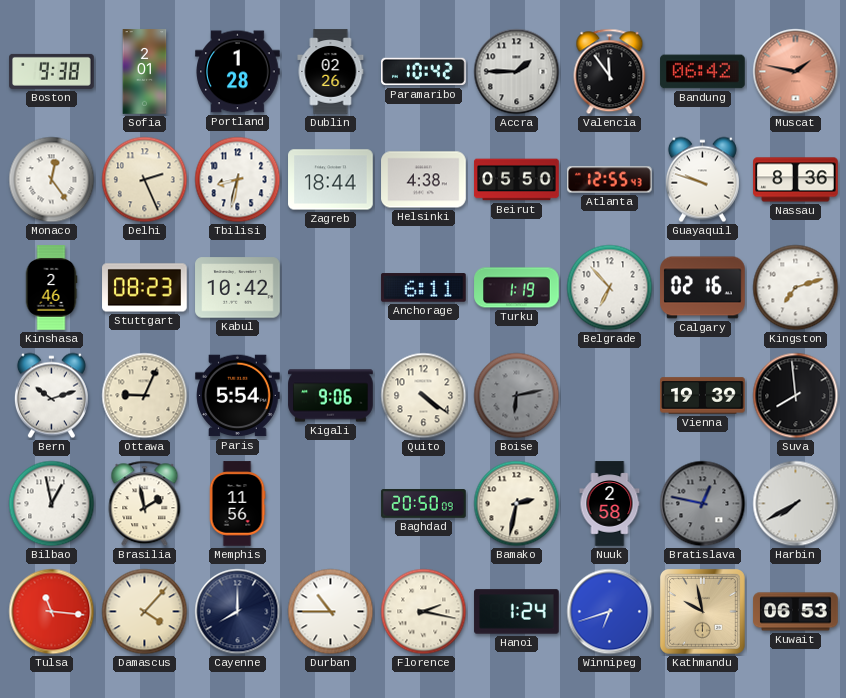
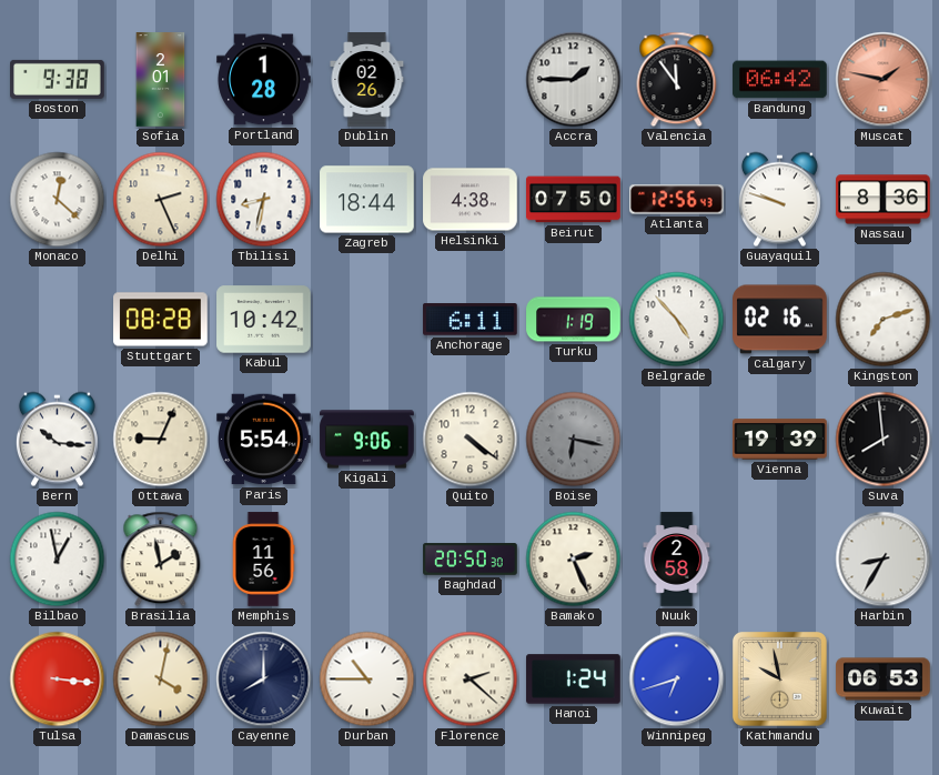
Paramaribo: 10:42 -> none (424, 72)
Monaco: 12:24 -> 12:22 (58, 200)
Beirut: 05:50 -> 07:50 (574, 200)
Atlanta: 12:55 -> 12:56 (677, 200)
Kinshasa: 2:46 -> none (51, 288)
Stuttgart: 08:23 -> 08:28 (161, 320)
Belgrade: 6:53 -> 4:53 (677, 320)
Bern: 10:12 -> 10:16 (57, 440)
Boise: 6:13 -> 6:17 (574, 440)
Baghdad: 20:50:09 -> 20:50:30 (471, 560)
Bamako: 2:32 -> 2:26 (574, 560)
Bratislava: 12:47 -> none (703, 504)
Harbin: 7:40 -> 8:35 (884, 560)
Tulsa: 11:16 -> 3:16 (58, 680)
Damascus: 4:07 -> 4:02 (161, 680)
Florence: 2:17 -> 2:22 (471, 680)
